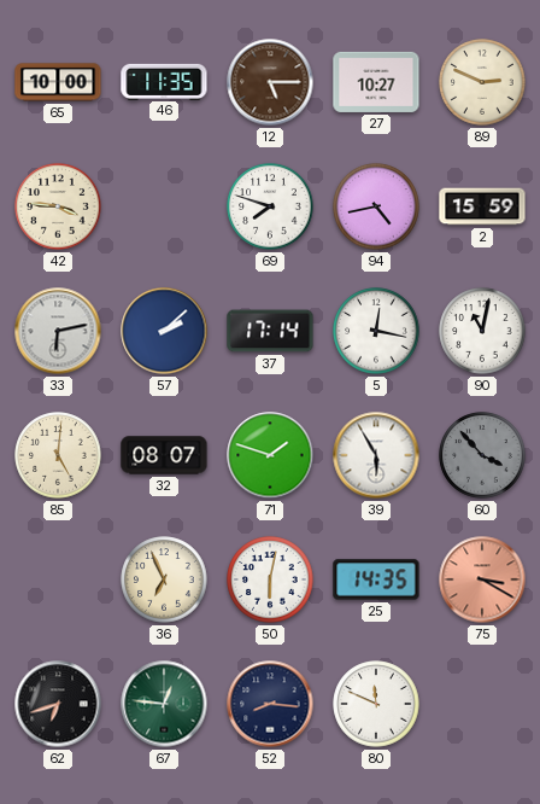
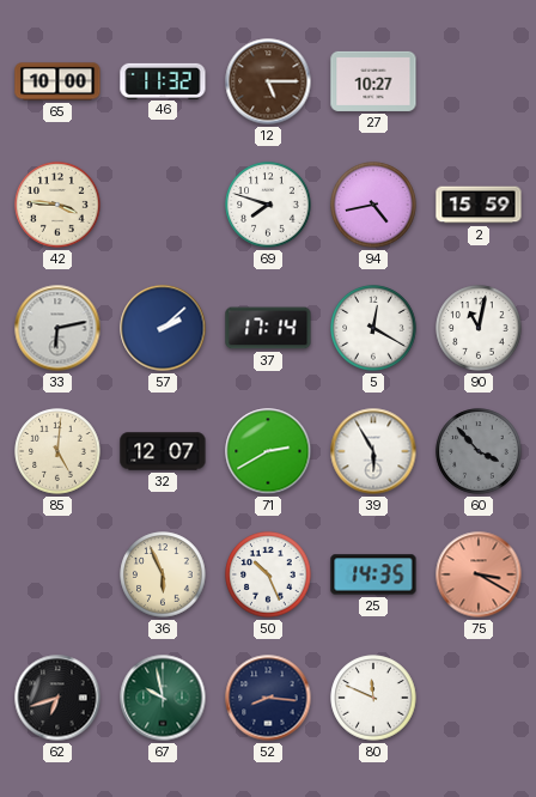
46: 11:35 -> 11:32 (163, 80)
89: 2:49 -> none (482, 82)
5: 12:17 -> 12:20 (373, 328)
32: 08:07 -> 12:07 (163, 451)
71: 1:48 -> 2:40 (268, 451)
36: 6:56 -> 5:56 (163, 574)
50: 6:02 -> 10:26 (268, 574)
67: 12:46 -> 9:58 (163, 698)
